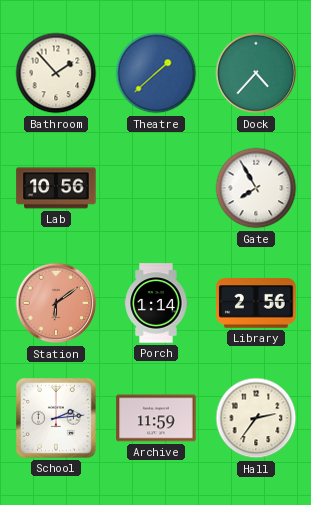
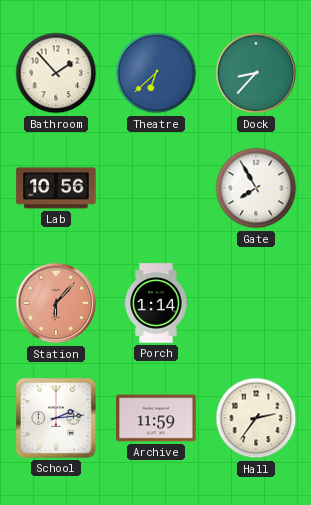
Theatre: 1:38 -> 6:38 (156, 73)
Dock: 4:37 -> 8:37 (256, 73)
Station: 6:09 -> 6:07 (56, 303)
Library: 2:56 -> none (256, 303)
